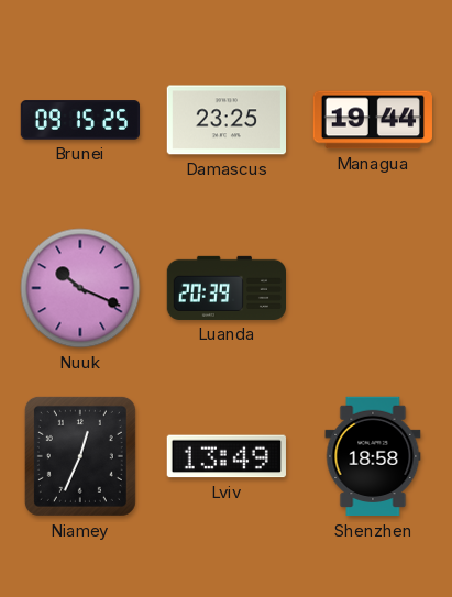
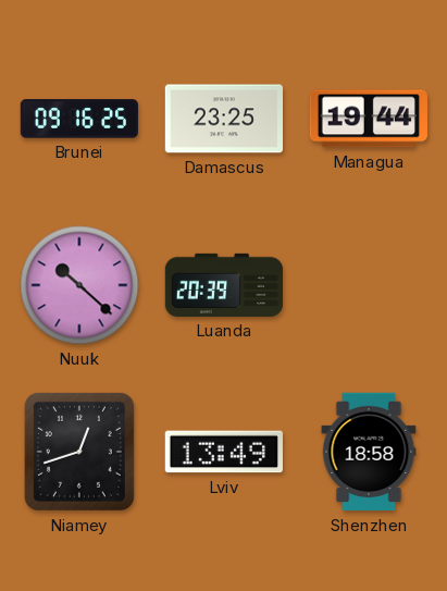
Brunei: 09:15 -> 09:16 (78, 119)
Nuuk: 10:19 -> 10:22 (79, 285)
Niamey: 12:34 -> 12:42 (79, 452)
